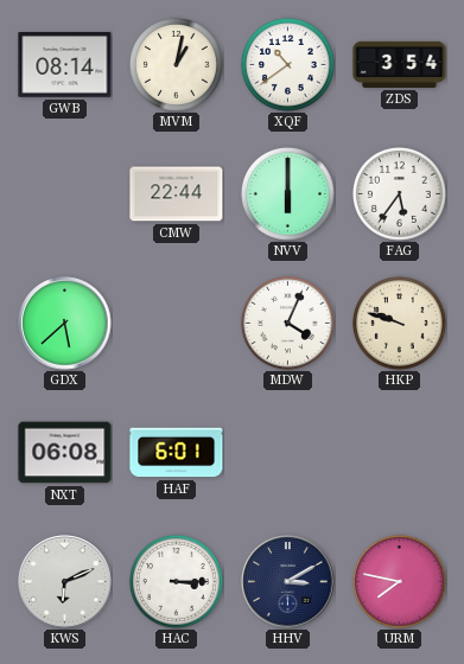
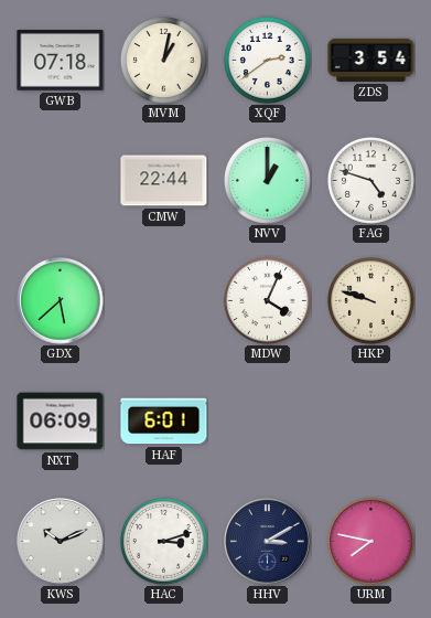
GWB: 08:14 -> 07:18 (61, 61)
XQF: 10:39 -> 2:39 (267, 60)
NVV: 6:00 -> 1:00 (267, 180)
FAG: 5:36 -> 4:48 (370, 180)
NXT: 06:08 -> 06:09 (61, 422)
KWS: 6:11 -> 10:11 (61, 542)
HAC: 3:15 -> 3:12 (163, 541)
